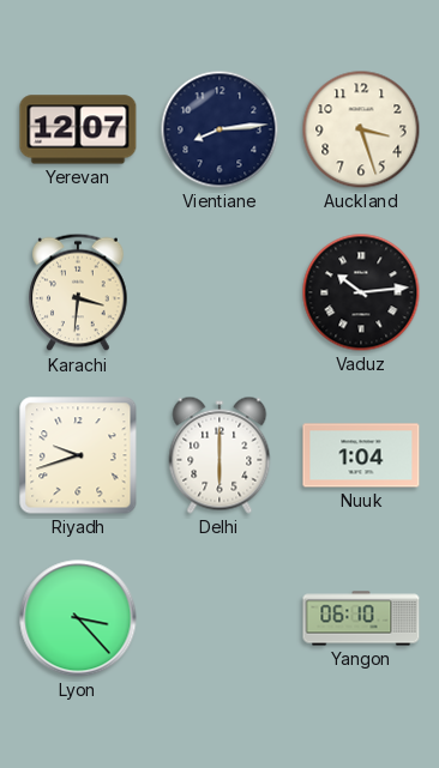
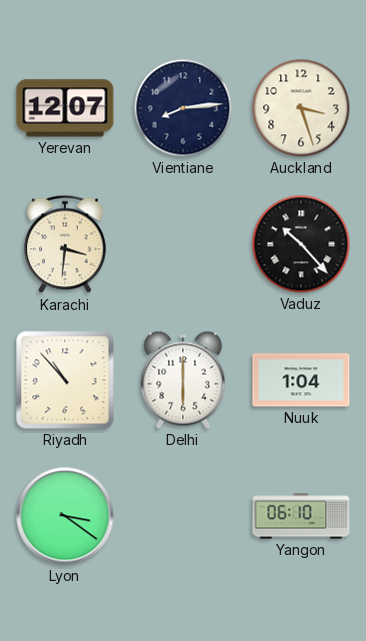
Vaduz: 10:14 -> 10:23 (301, 244)
Riyadh: 9:42 -> 10:53 (65, 380)
Lyon: 3:23 -> 3:21 (65, 516)
